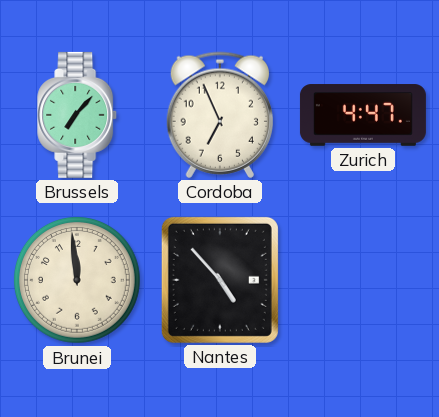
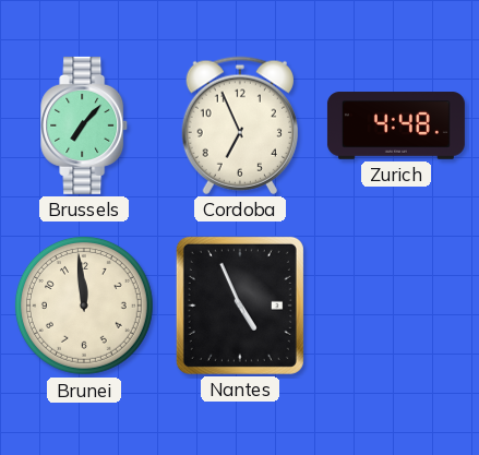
Zurich: 4:47 -> 4:48 (396, 125)
Nantes: 4:53 -> 4:56 (240, 306)
